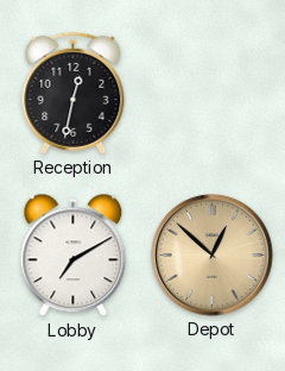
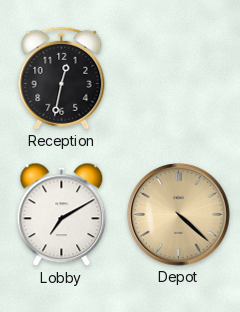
Depot: 12:52 -> 4:22 (179, 215)
